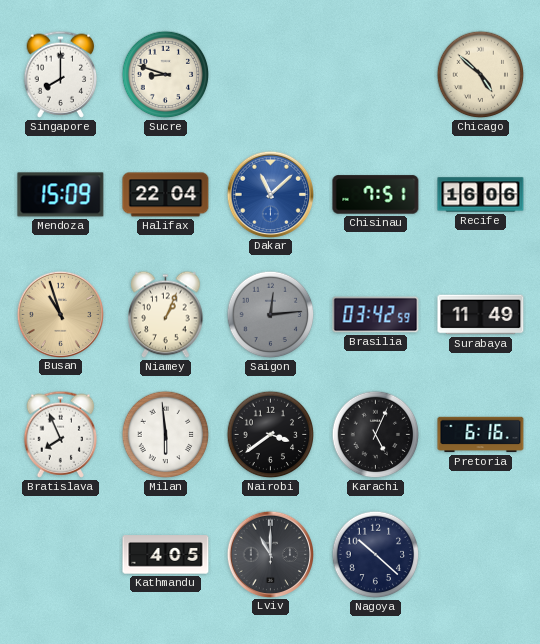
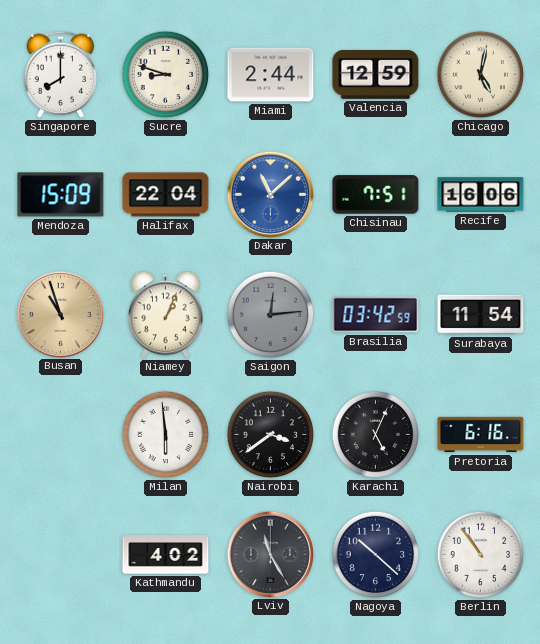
Miami: none -> 2:44 (271, 75)
Valencia: none -> 12:59 (376, 74)
Chicago: 4:52 -> 5:02 (481, 75)
Surabaya: 11:49 -> 11:54 (481, 315)
Bratislava: 7:56 -> none (61, 434)
Kathmandu: 4:05 -> 4:02 (166, 555)
Lviv: 11:00 -> 11:25 (270, 554)
Berlin: none -> 10:54 (481, 555)
